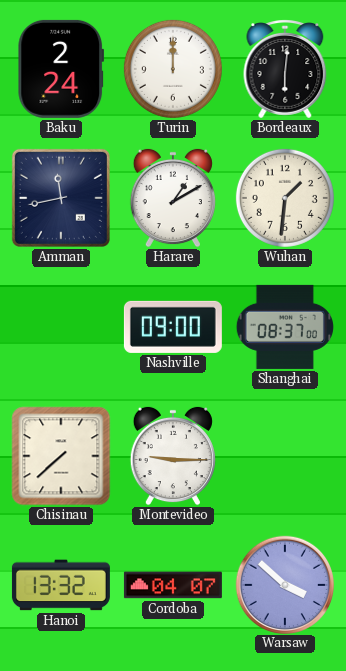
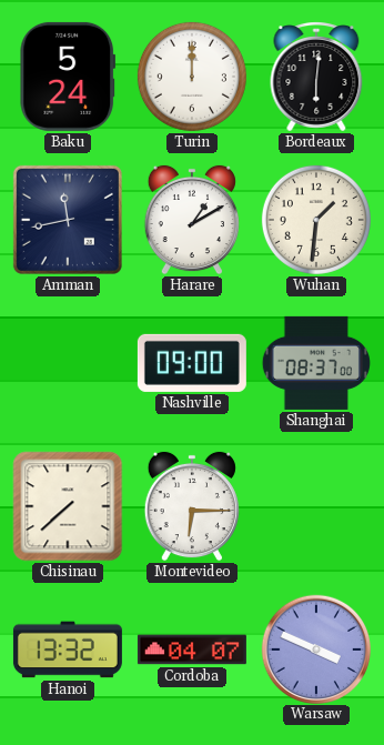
Baku: 2:24 -> 5:24 (68, 77)
Montevideo: 9:15 -> 6:15 (192, 506)
Warsaw: 3:52 -> 3:49 (315, 648)
